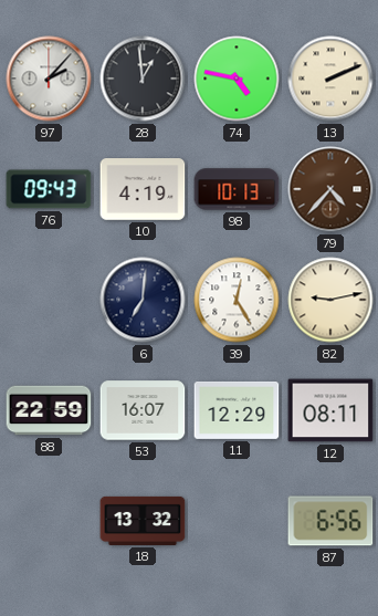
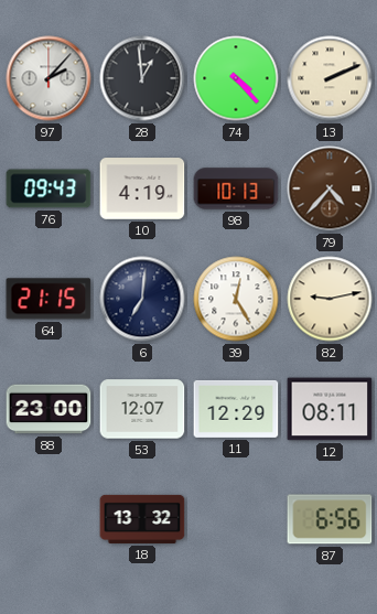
74: 4:47 -> 4:23 (236, 78)
64: none -> 21:15 (49, 299)
88: 22:59 -> 23:00 (49, 409)
53: 16:07 -> 12:07 (142, 409)
